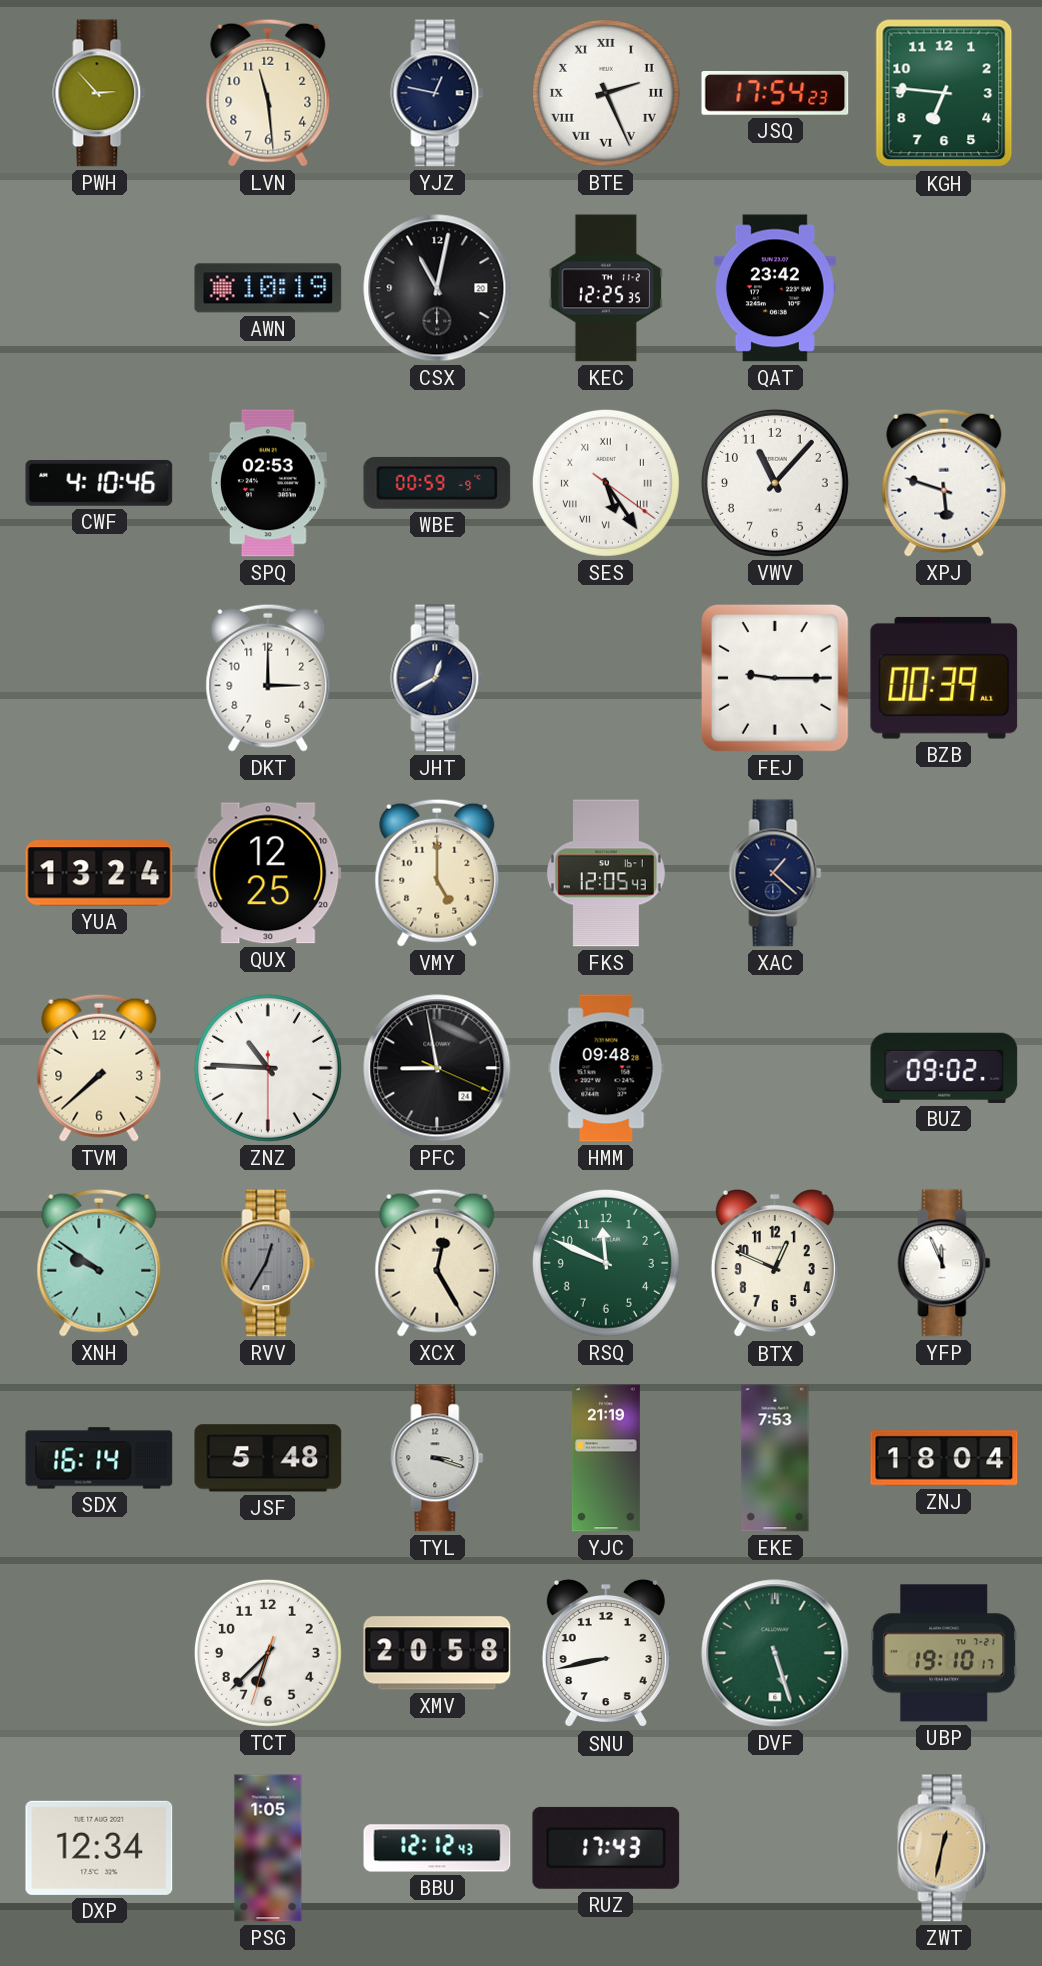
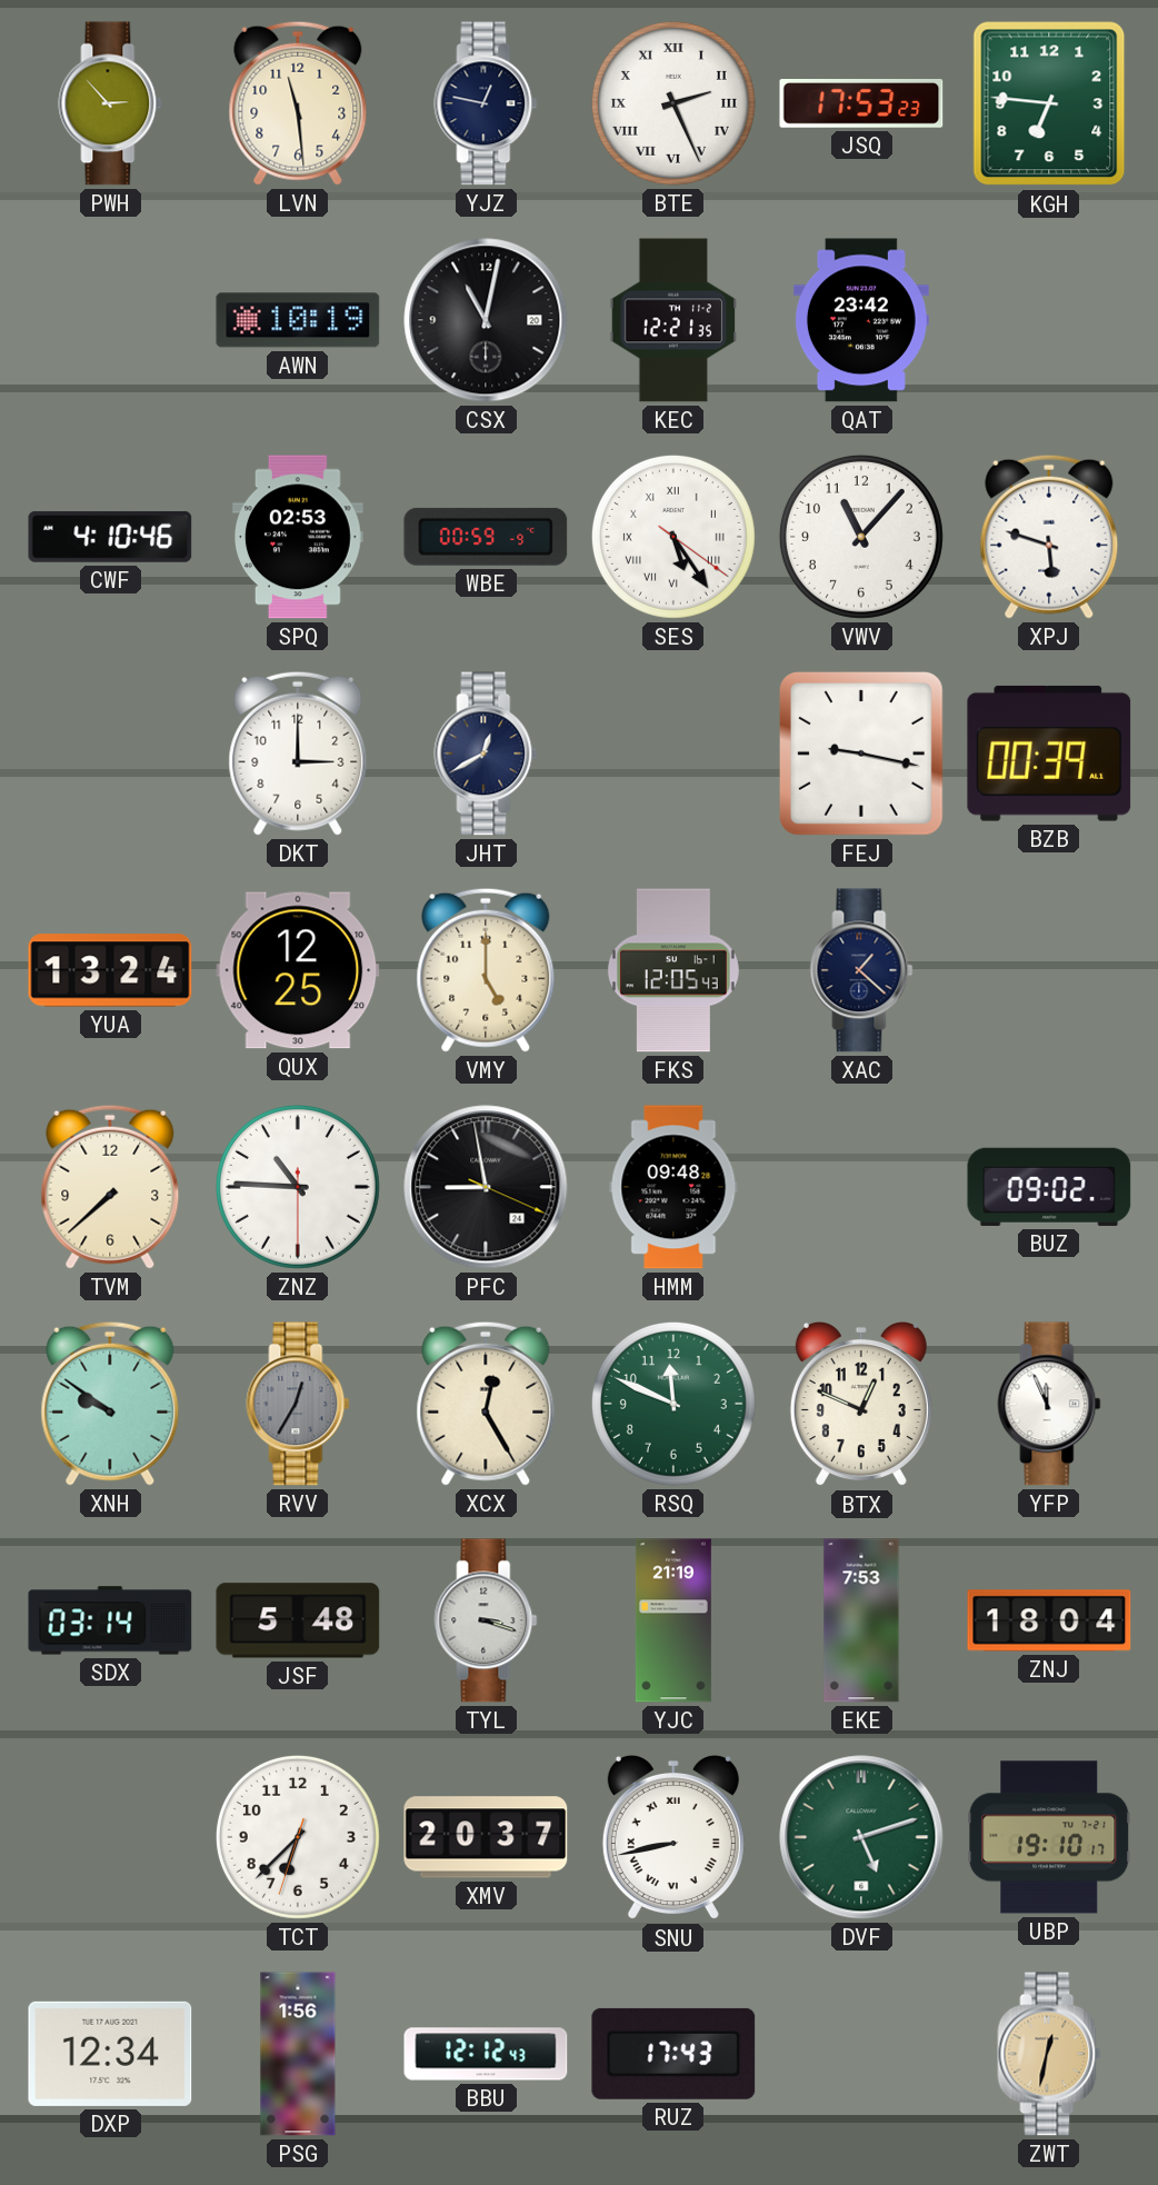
JSQ: 17:54 -> 17:53 (861, 104)
KEC: 12:25 -> 12:21 (673, 320)
FEJ: 9:15 -> 9:17 (861, 754)
SDX: 16:14 -> 03:14 (110, 1620)
XMV: 20:58 -> 20:37 (486, 1837)
SNU numerals: Arabic -> Roman (673, 1837)
DVF: 5:27 -> 5:12 (861, 1837)
PSG: 1:05 -> 1:56 (298, 2054)
